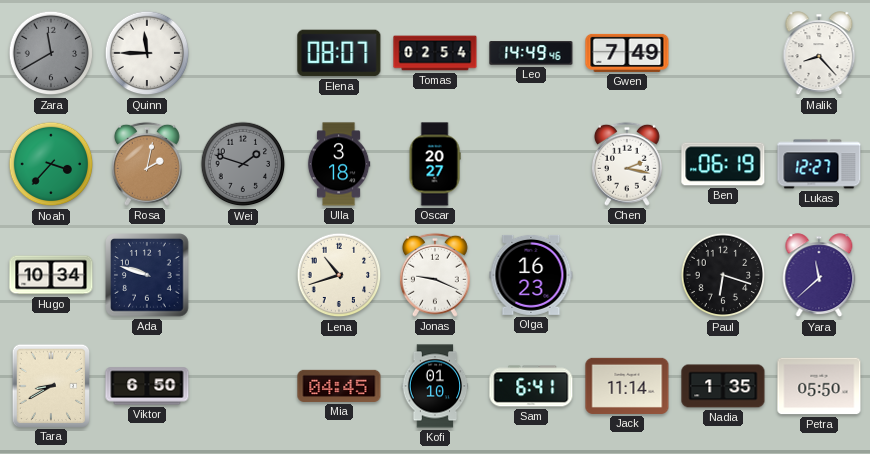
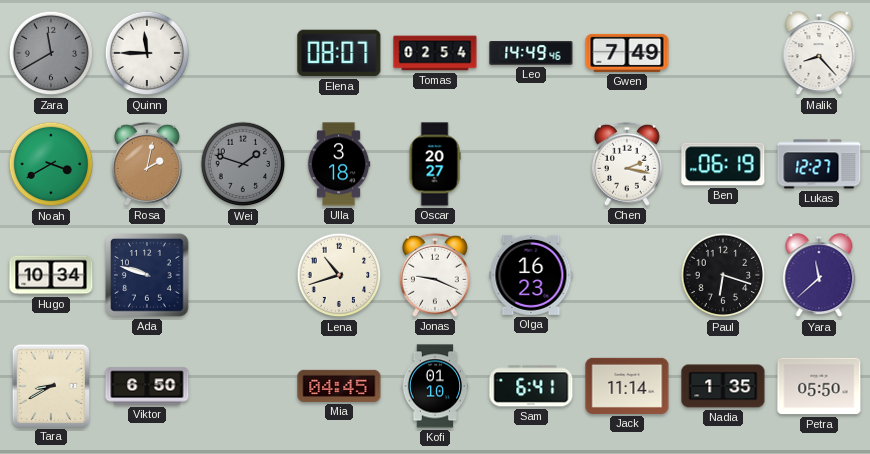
Noah: 3:37 -> 3:40 (51, 164)
